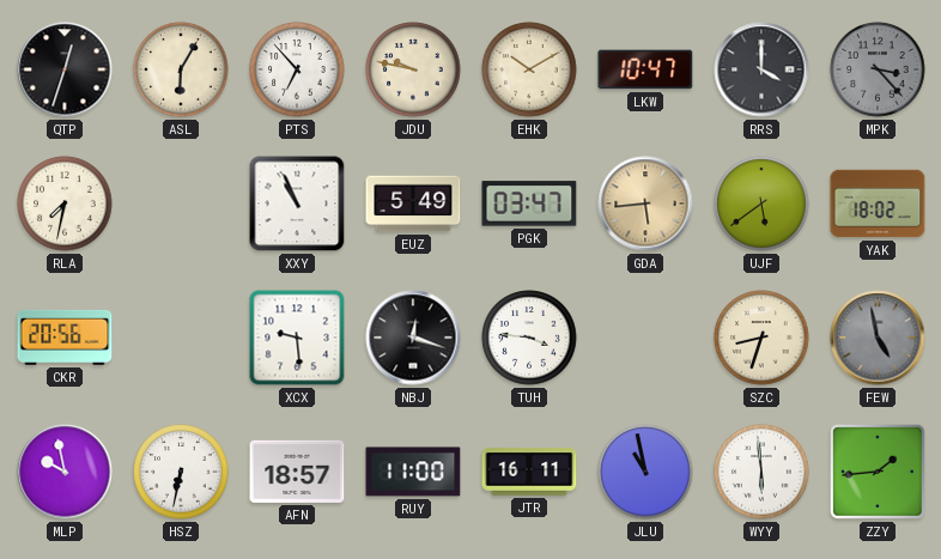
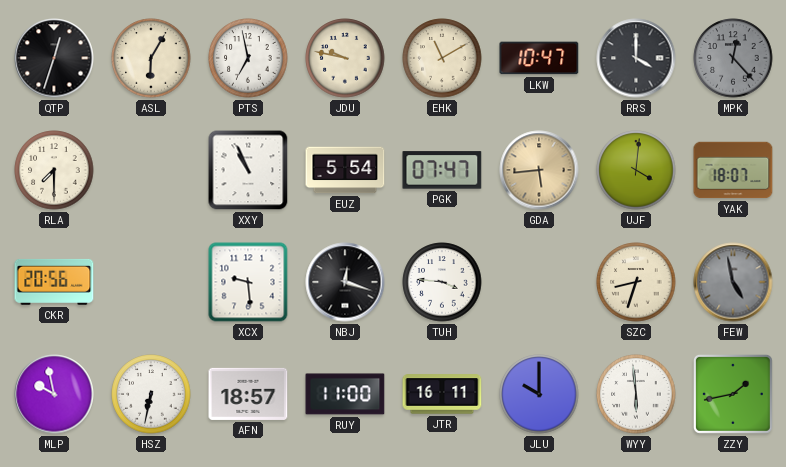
PTS: 6:53 -> 6:58 (248, 58)
EHK: 10:10 -> 11:10 (442, 58)
MPK: 3:23 -> 12:23 (733, 58)
RLA: 7:32 -> 7:30 (54, 170)
EUZ: 5:49 -> 5:54 (345, 170)
PGK: 03:47 -> 07:47 (442, 170)
UJF: 5:39 -> 4:01 (636, 170)
YAK: 18:02 -> 18:07 (733, 170)
JLU: 10:58 -> 10:00 (539, 394)
ZZY: 1:44 -> 1:43 (733, 394)
